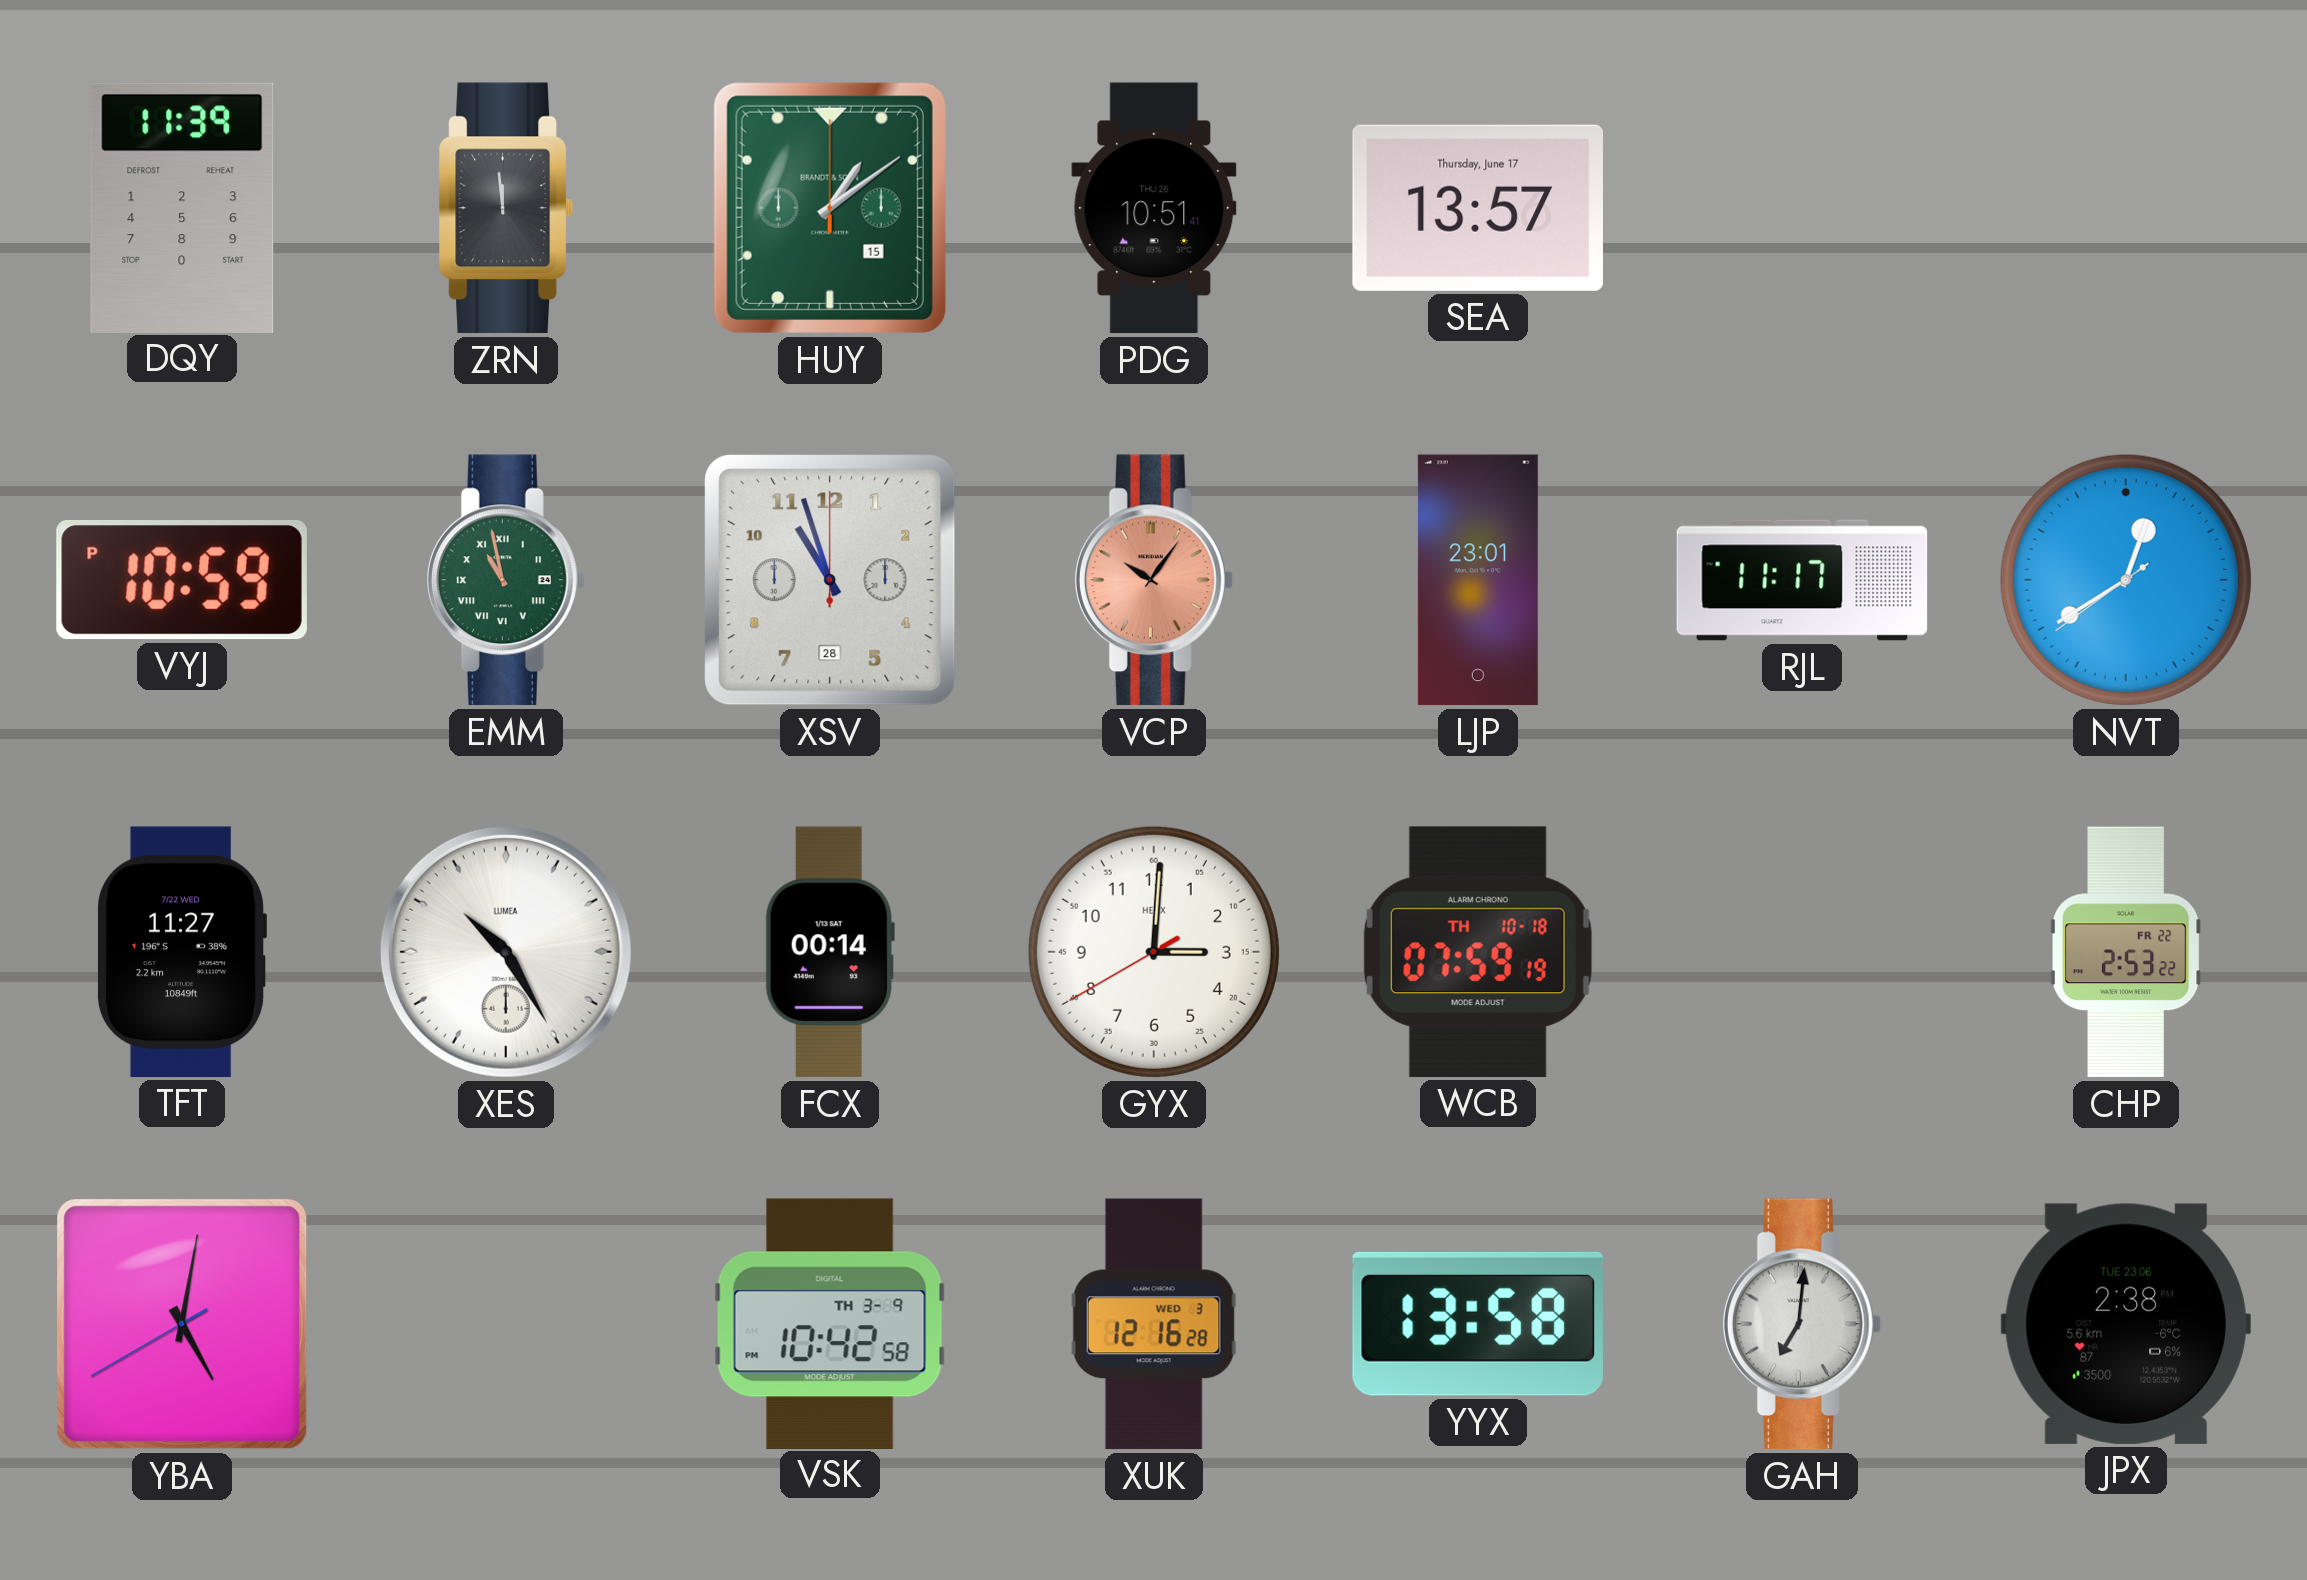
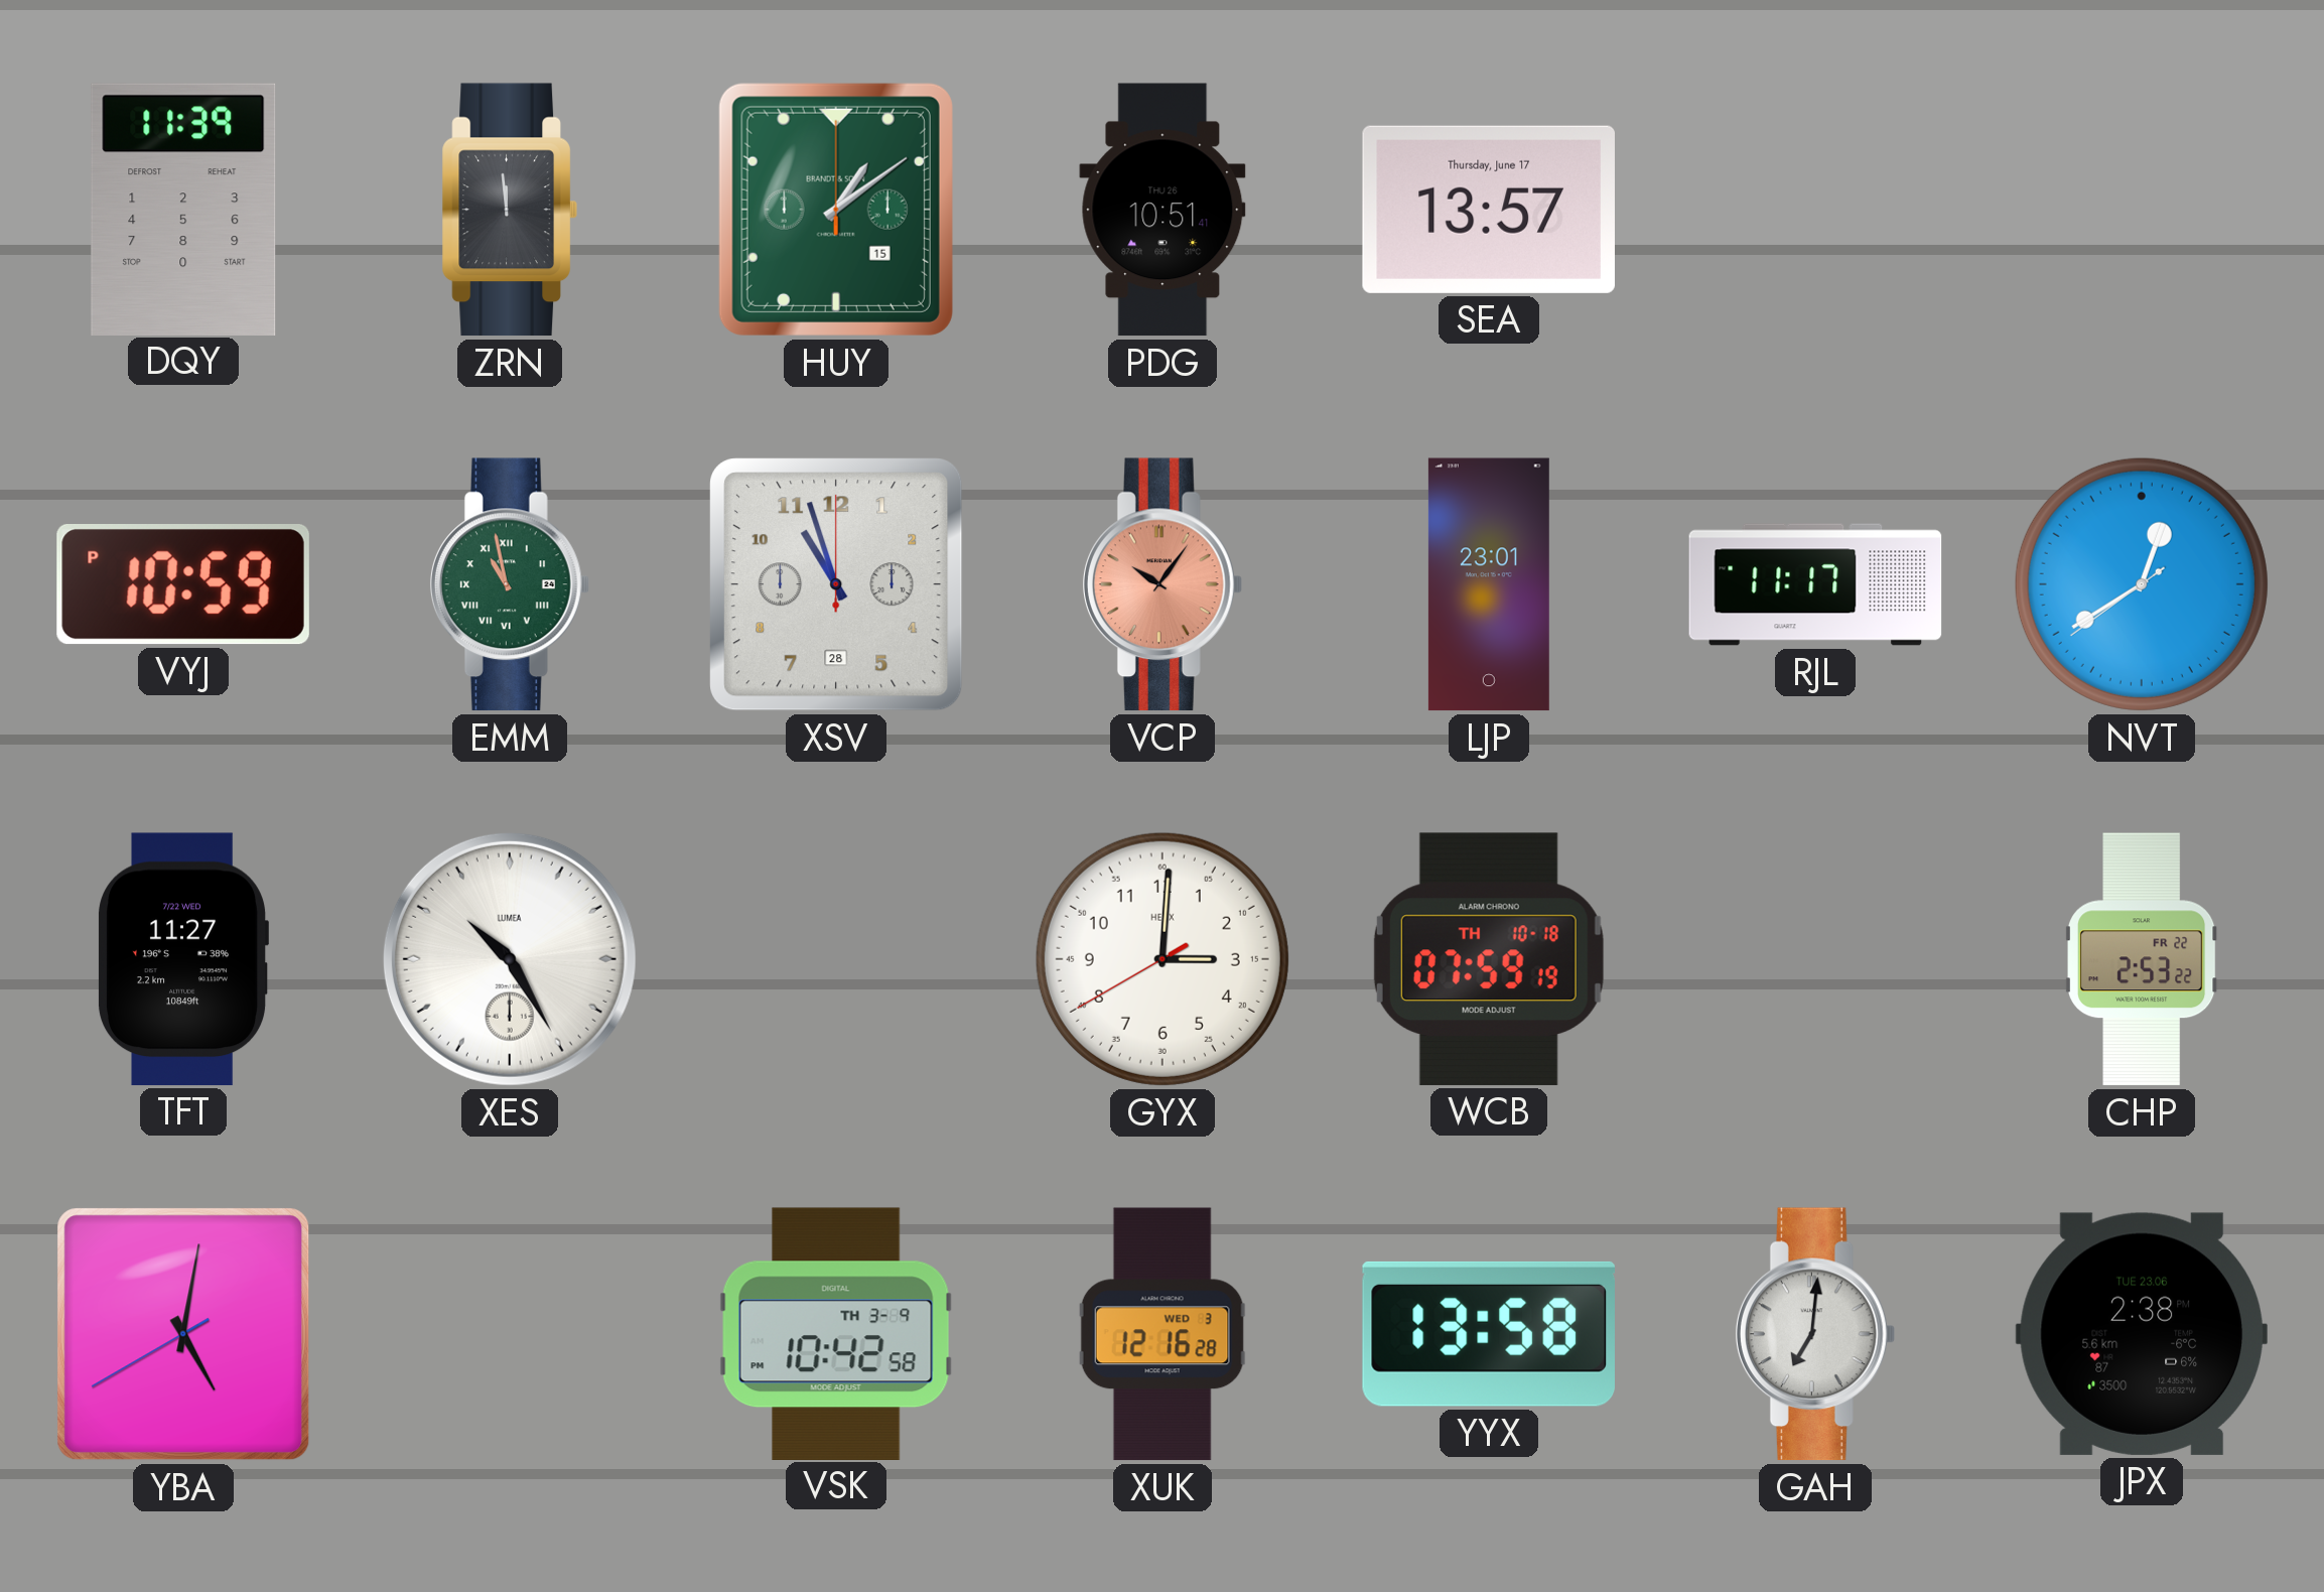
FCX: 00:14 -> none (830, 952)
